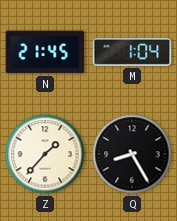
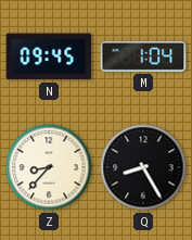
N: 21:45 -> 09:45 (49, 56)
Z: 1:37 -> 8:37 (49, 167)
